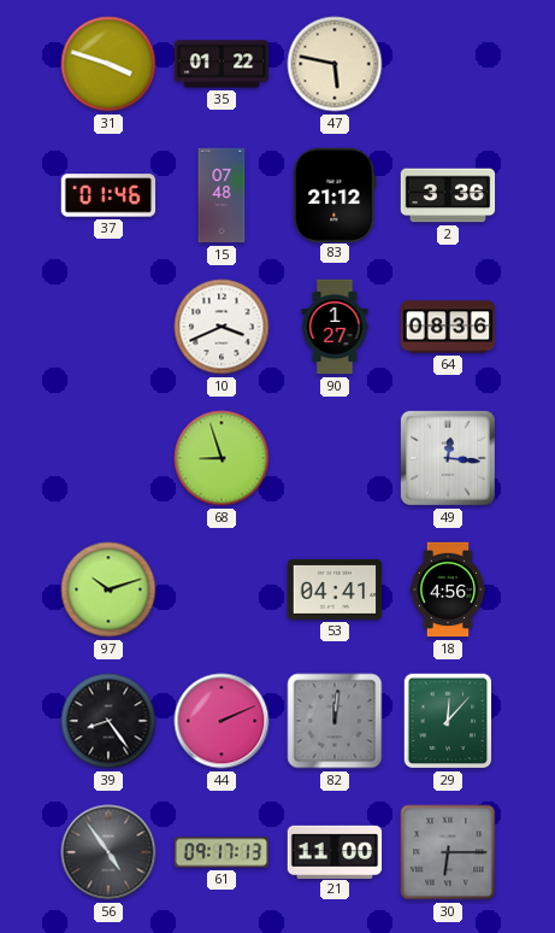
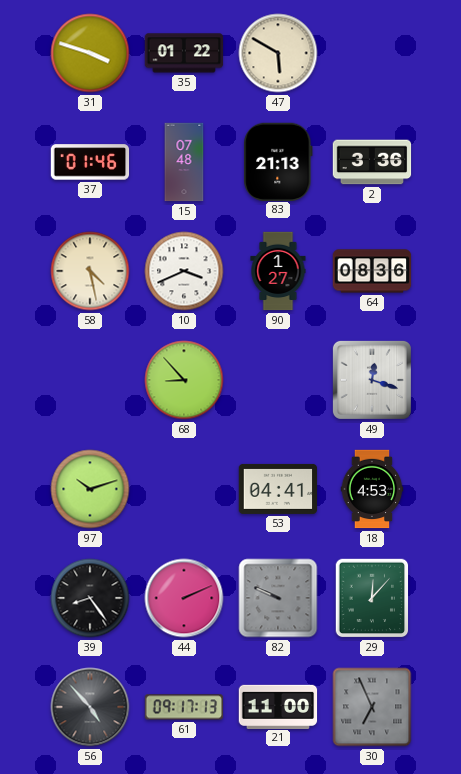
47: 5:47 -> 5:50 (278, 53)
83: 21:12 -> 21:13 (278, 161)
58: none -> 4:28 (90, 271)
68: 8:57 -> 8:53 (184, 380)
49: 12:16 -> 12:18 (372, 380)
18: 4:56 -> 4:53 (372, 489)
82: 12:01 -> 9:49 (278, 598)
56: 4:54 -> 4:53 (90, 707)
30: 6:15 -> 6:56 (372, 707)
